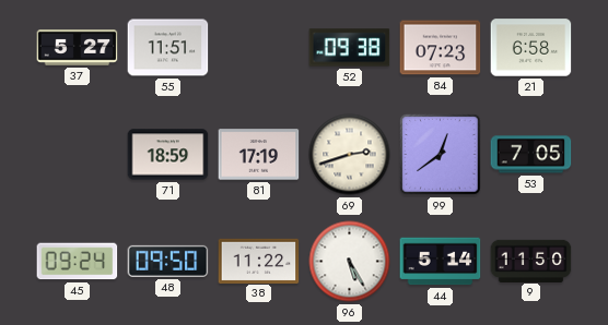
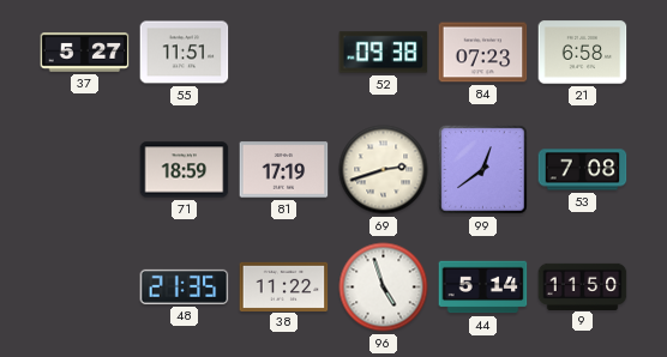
53: 7:05 -> 7:08 (583, 170)
45: 09:24 -> none (78, 262)
48: 09:50 -> 21:35 (185, 286)
96: 5:25 -> 4:57 (384, 288)
